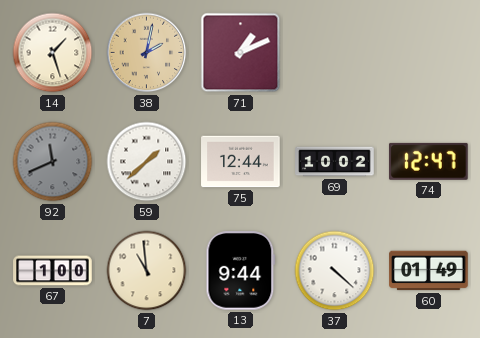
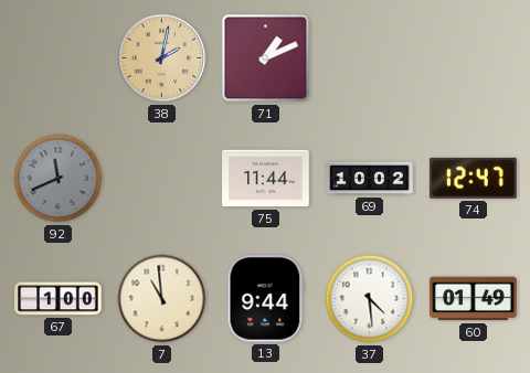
14: 1:27 -> none (53, 53)
59: 1:38 -> none (147, 162)
75: 12:44 -> 11:44 (266, 179)
37: 4:22 -> 4:29 (370, 299)
